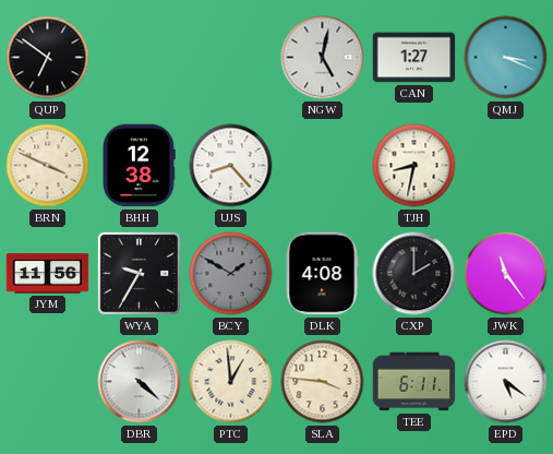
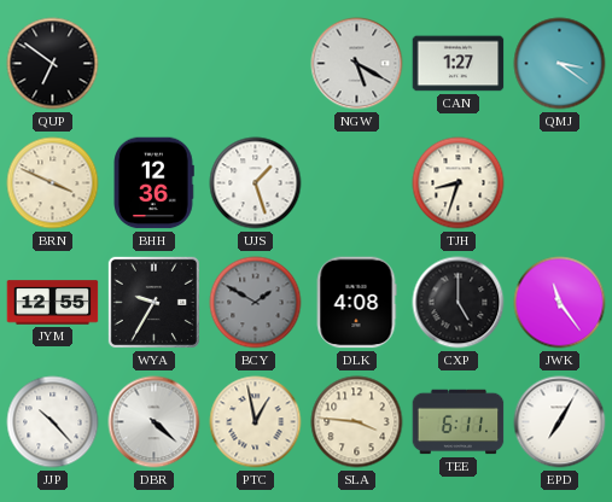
NGW: 5:02 -> 5:20 (357, 64)
QMJ: 3:19 -> 3:21 (560, 64)
BHH: 12:38 -> 12:36 (153, 183)
UJS: 8:23 -> 1:27 (256, 183)
TJH: 8:32 -> 8:33 (459, 183)
JYM: 11:56 -> 12:55 (53, 303)
CXP: 2:00 -> 5:00 (459, 303)
JJP: none -> 10:23 (53, 422)
PTC: 12:59 -> 12:58 (256, 422)
EPD: 5:21 -> 7:05 (560, 422)
